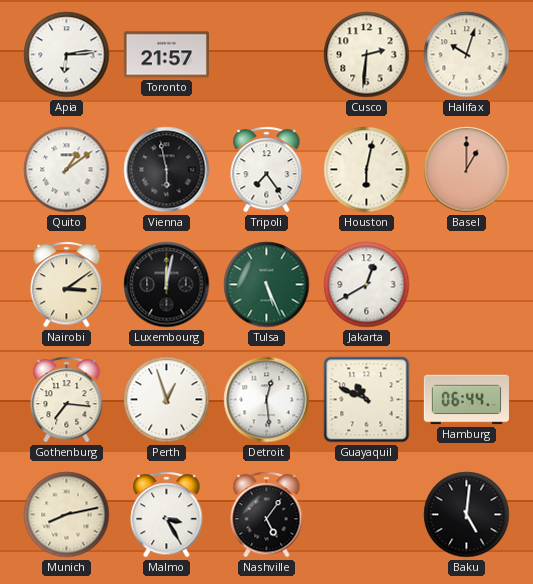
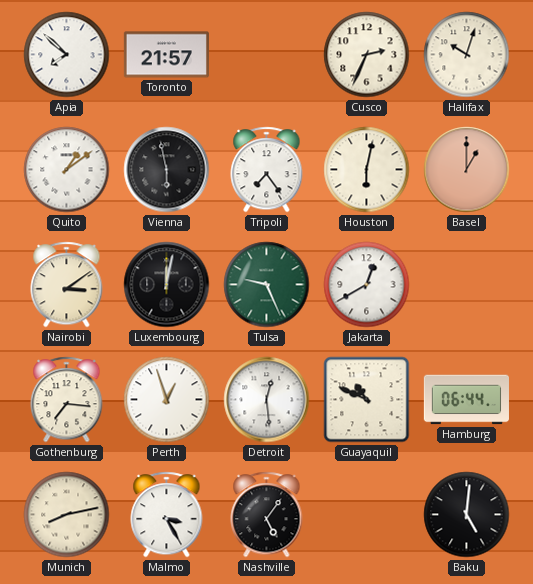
Apia: 6:14 -> 7:52 (67, 55)
Cusco: 2:31 -> 2:34 (367, 55)
Tulsa: 5:26 -> 9:26 (267, 285)
